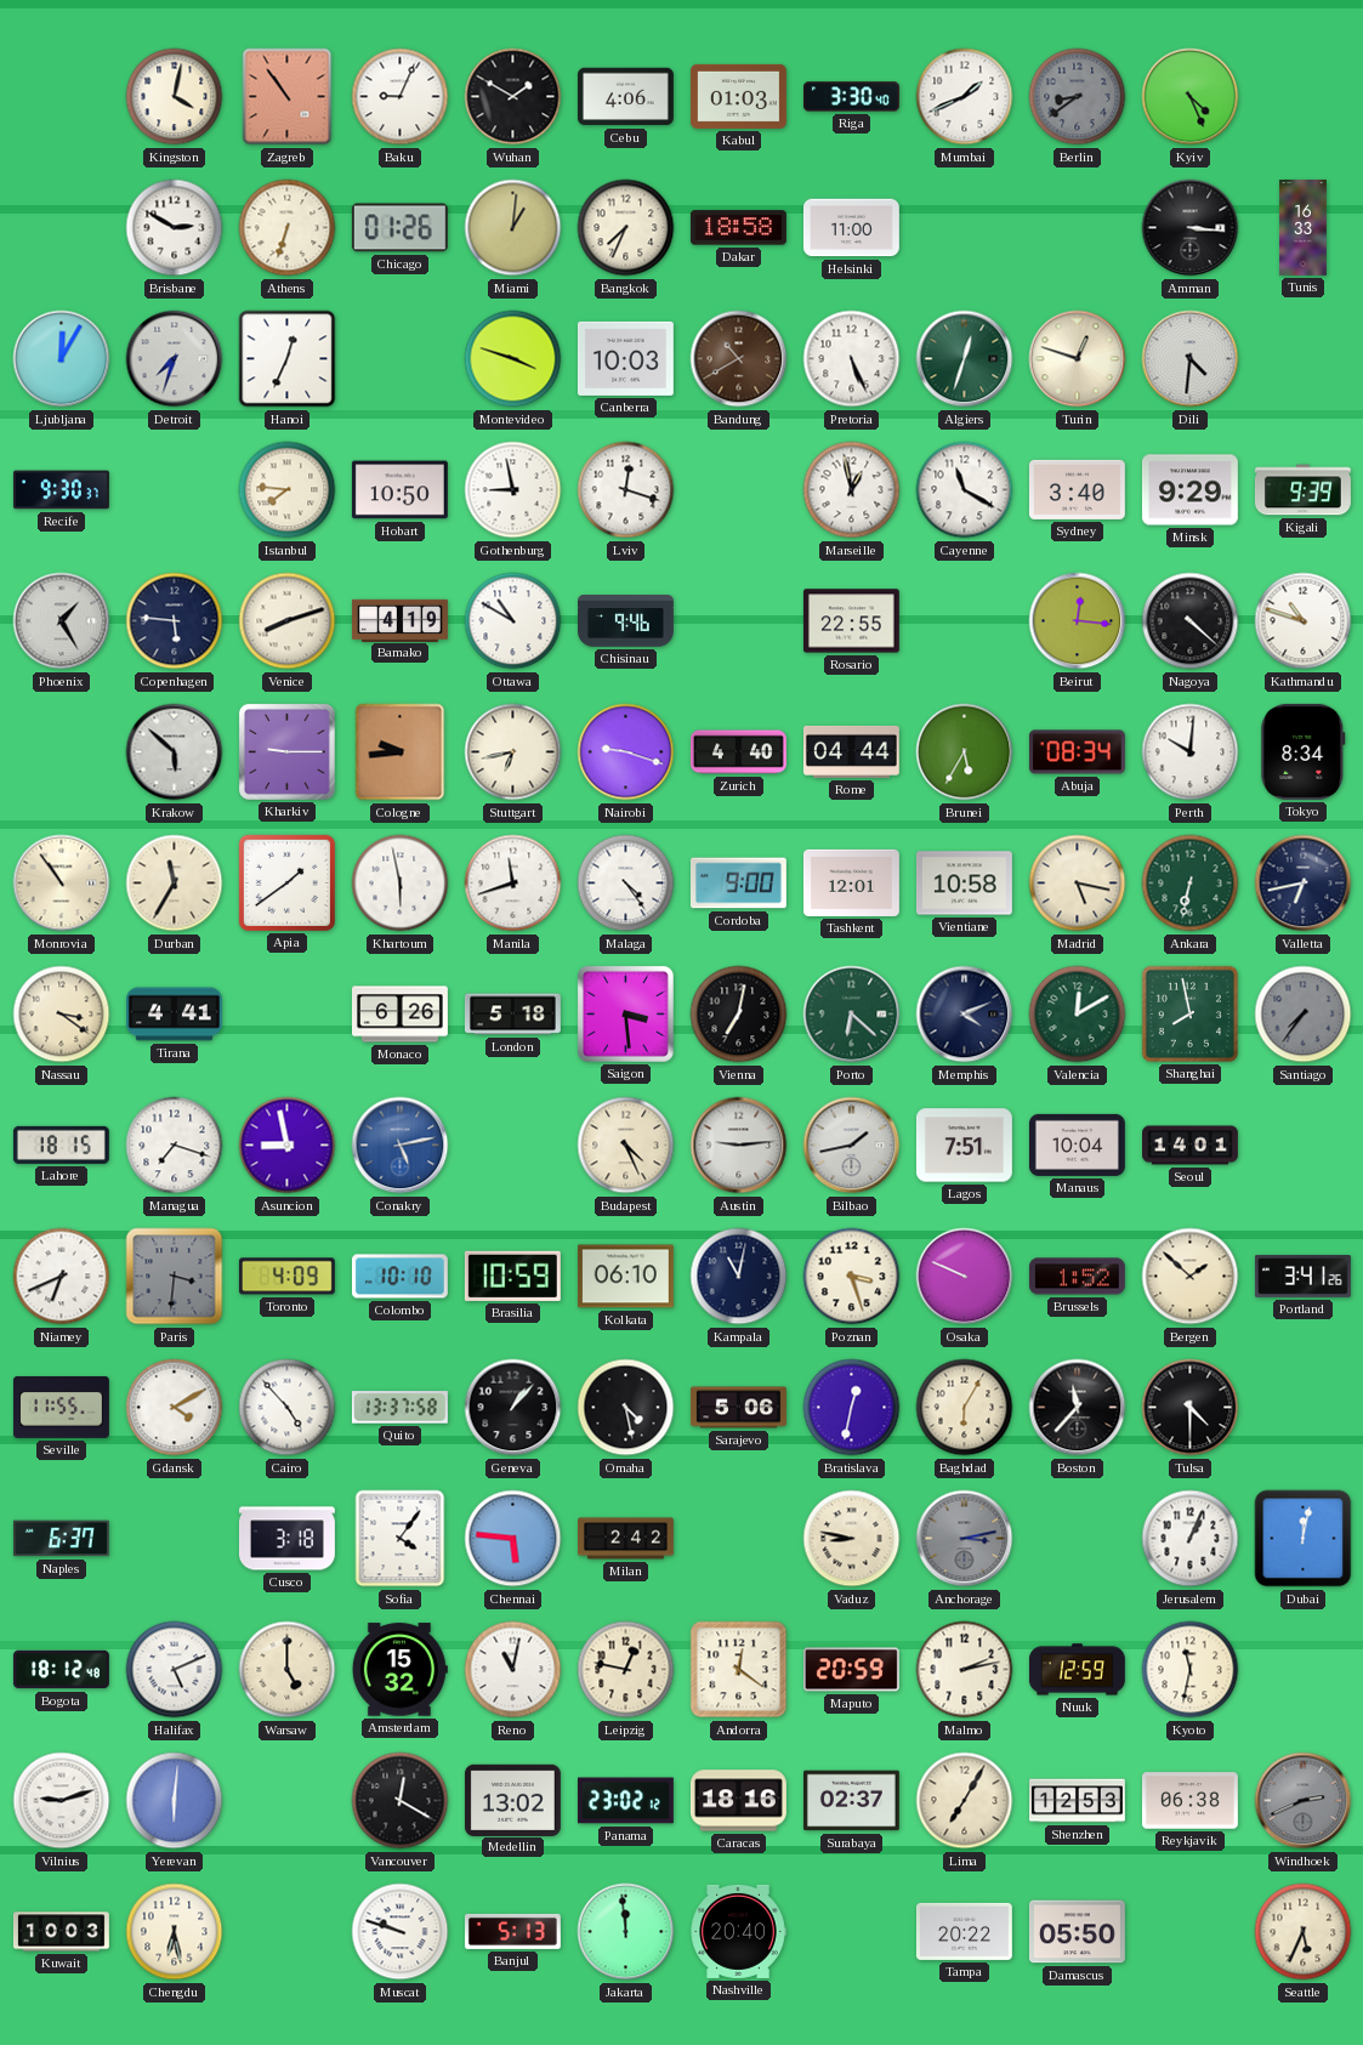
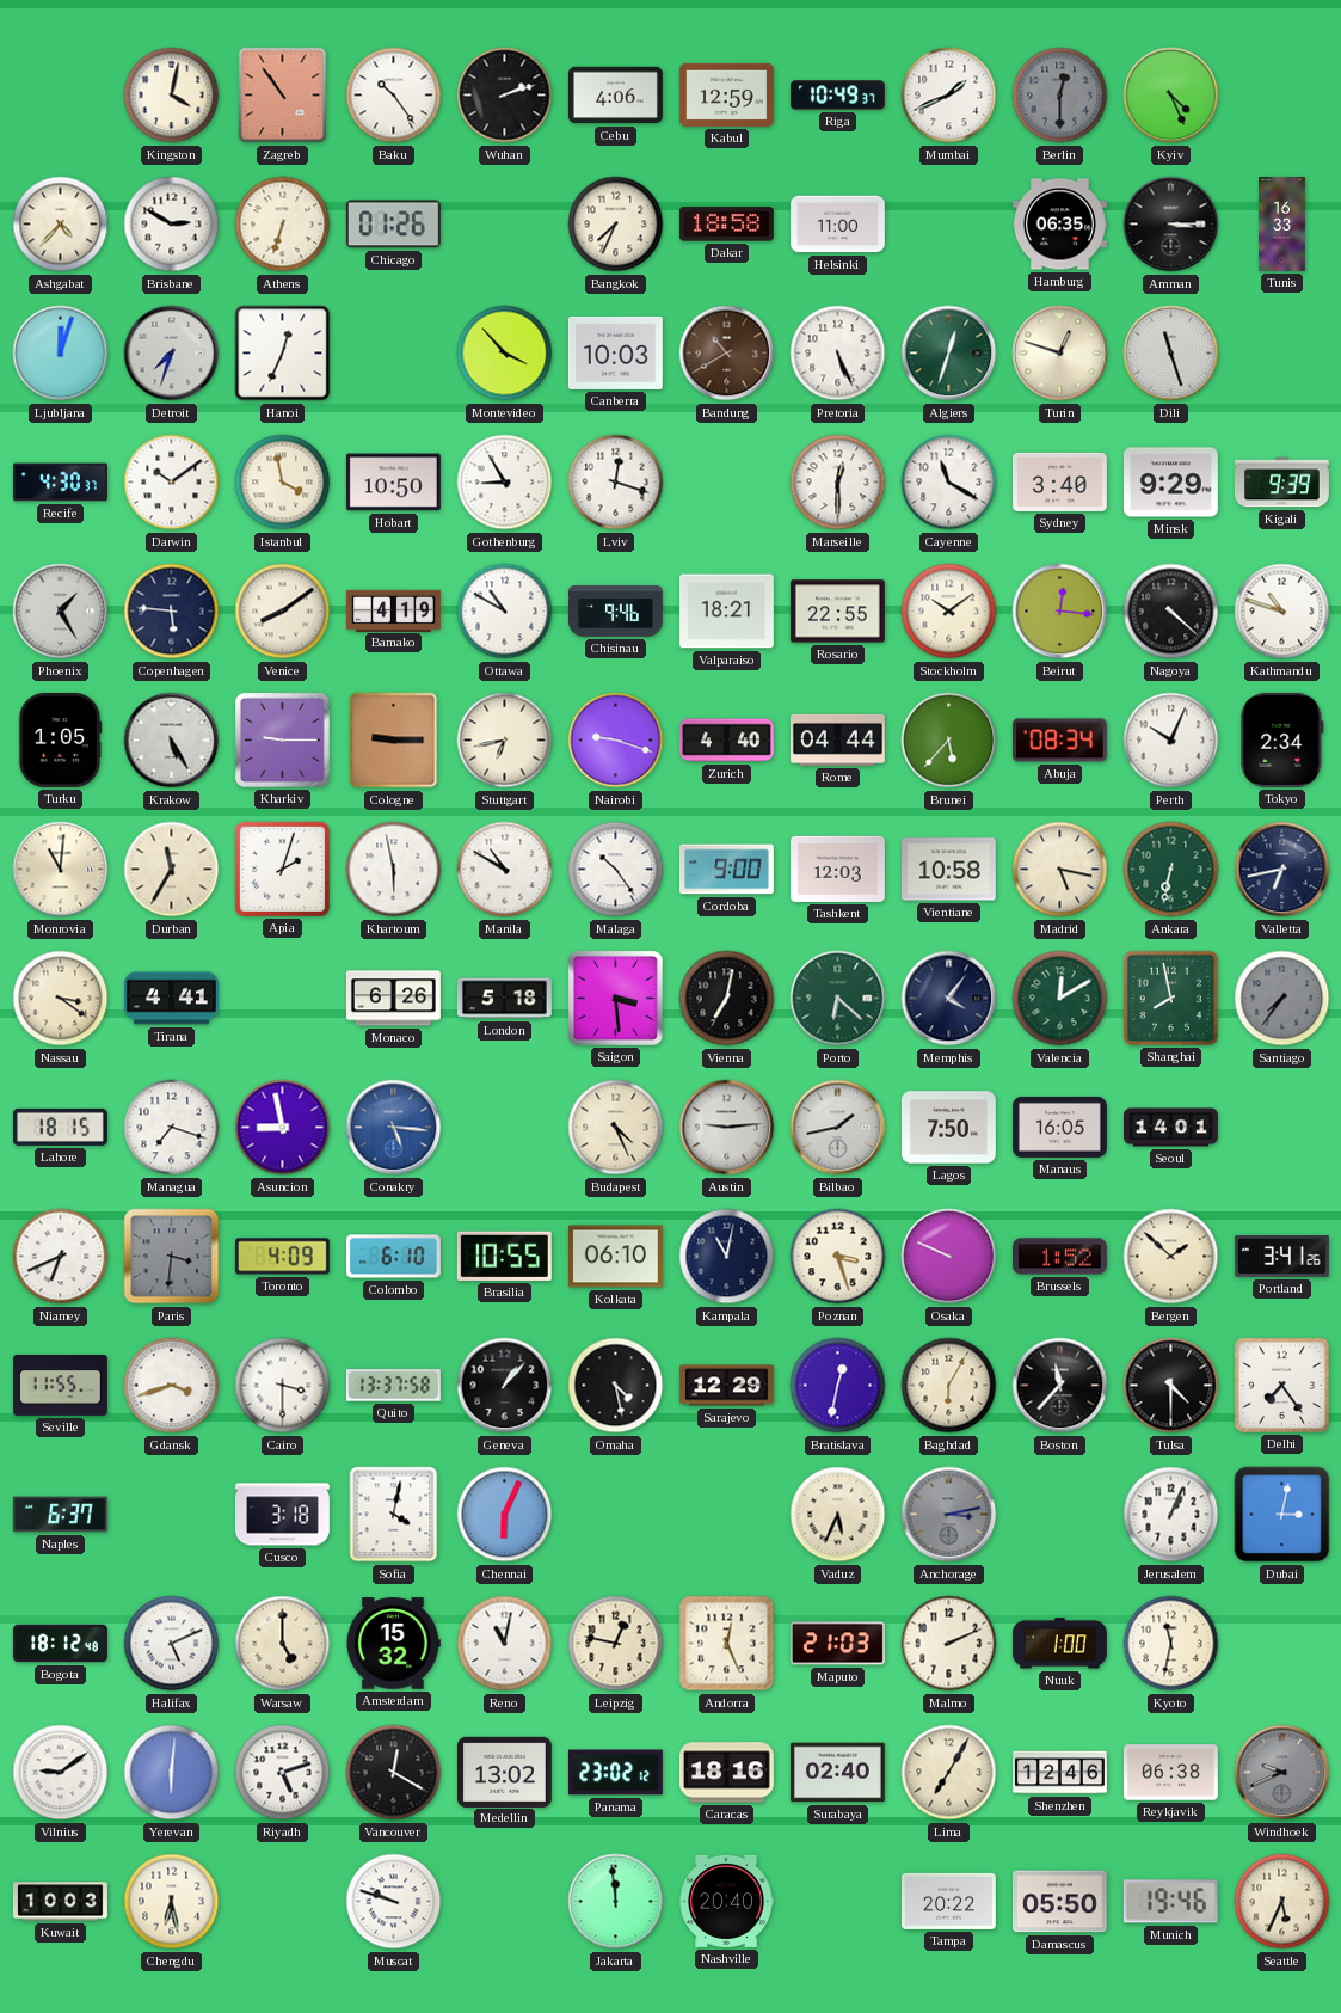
Baku: 9:04 -> 10:24 (394, 96)
Wuhan: 1:50 -> 2:12 (505, 96)
Kabul: 01:03 -> 12:59 (726, 94)
Riga: 3:30 -> 10:49 (837, 96)
Berlin: 8:39 -> 12:30 (1060, 96)
Ashgabat: none -> 4:37 (61, 225)
Miami: 1:01 -> none (513, 228)
Hamburg: none -> 06:35 (1059, 225)
Amman: 3:16 -> 3:15 (1171, 225)
Ljubljana: 12:05 -> 12:03 (61, 354)
Montevideo: 3:48 -> 3:53 (505, 354)
Dili: 4:31 -> 11:27 (1171, 354)
Recife: 9:30 -> 4:30 (60, 483)
Darwin: none -> 10:09 (172, 483)
Istanbul: 7:46 -> 3:58 (283, 483)
Gothenburg: 8:58 -> 8:55 (505, 483)
Marseille: 12:58 -> 12:30 (838, 483)
Venice: 8:12 -> 8:09 (283, 612)
Valparaiso: none -> 18:21 (726, 612)
Stockholm: none -> 10:09 (949, 612)
Turku: none -> 1:05 (60, 739)
Krakow: 5:52 -> 5:25 (172, 741)
Cologne: 9:44 -> 9:15 (394, 741)
Brunei: 5:35 -> 5:37 (949, 741)
Perth: 10:01 -> 10:04 (1171, 741)
Tokyo: 8:34 -> 2:34 (1282, 739)
Monrovia: 10:54 -> 11:01 (61, 870)
Apia: 1:39 -> 2:03 (282, 869)
Manila: 11:42 -> 10:50 (505, 870)
Malaga: 4:24 -> 10:24 (616, 870)
Tashkent: 12:01 -> 12:03 (837, 869)
Memphis: 4:11 -> 4:06 (949, 999)
Conakry: 5:13 -> 5:16 (394, 1128)
Lagos: 7:51 -> 7:50 (948, 1128)
Manaus: 10:04 -> 16:05 (1059, 1127)
Colombo: 10:10 -> 6:10 (393, 1257)
Brasilia: 10:59 -> 10:55 (504, 1256)
Gdansk: 4:10 -> 3:42 (172, 1386)
Cairo: 4:53 -> 3:30 (283, 1386)
Sarajevo: 5:06 -> 12:29 (726, 1386)
Delhi: none -> 7:24 (1281, 1385)
Sofia: 4:06 -> 4:02 (394, 1515)
Chennai: 5:46 -> 6:04 (505, 1515)
Milan: 2:42 -> none (626, 1539)
Vaduz: 8:47 -> 5:34 (838, 1515)
Dubai: 12:02 -> 3:02 (1282, 1515)
Andorra: 12:21 -> 12:26 (727, 1644)
Maputo: 20:59 -> 21:03 (837, 1644)
Malmo: 2:13 -> 2:11 (949, 1644)
Nuuk: 12:59 -> 1:00 (1059, 1644)
Vilnius: 9:12 -> 9:09 (61, 1773)
Riyadh: none -> 5:12 (283, 1773)
Surabaya: 02:37 -> 02:40 (837, 1773)
Shenzhen: 12:53 -> 12:46 (1060, 1773)
Windhoek: 2:41 -> 9:41 (1282, 1773)
Banjul: 5:13 -> none (512, 1931)
Munich: none -> 19:46 (1170, 1902)
